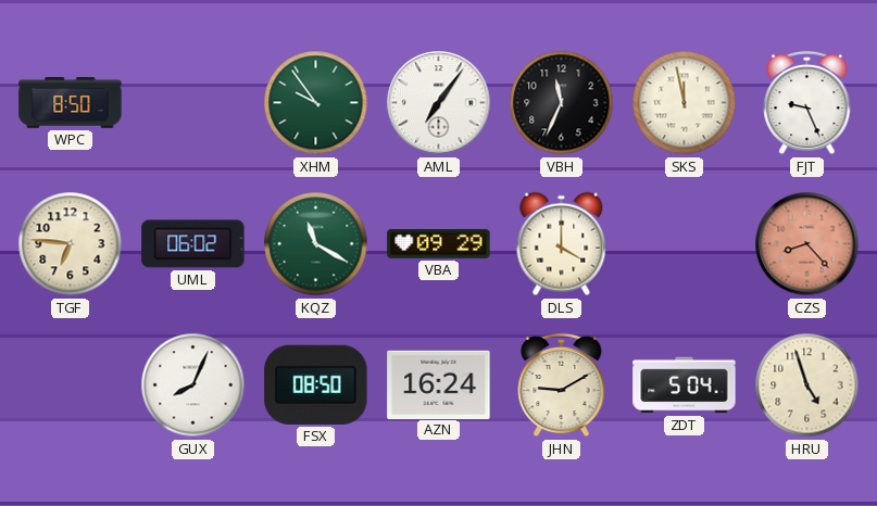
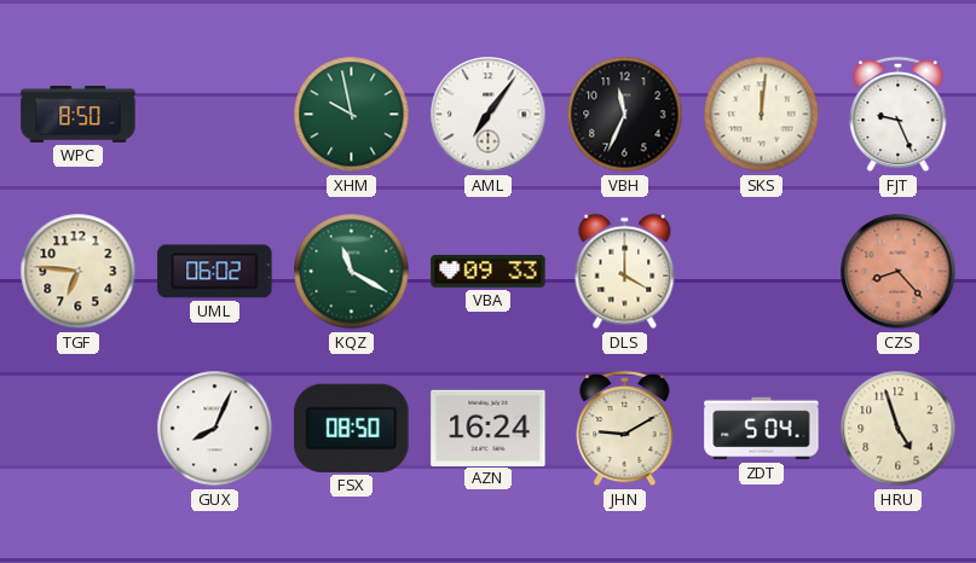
XHM: 9:54 -> 9:58 (352, 115)
SKS: 11:58 -> 12:01 (762, 115)
VBA: 09:29 -> 09:33 (489, 271)
